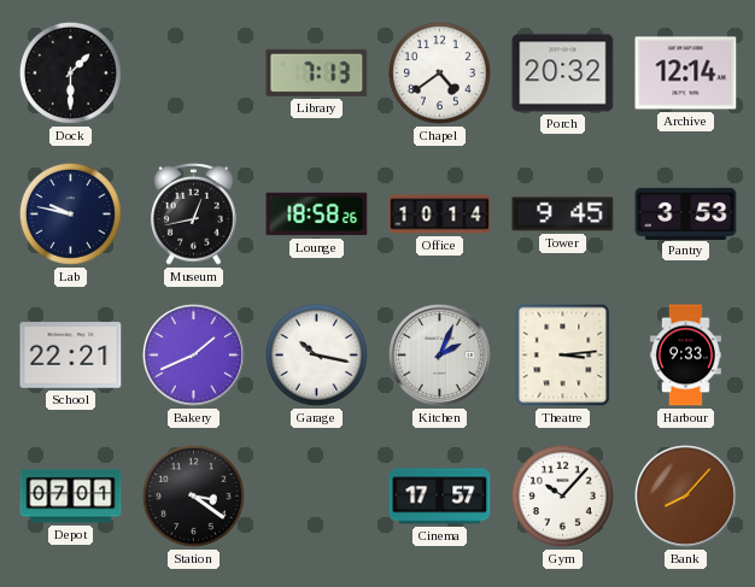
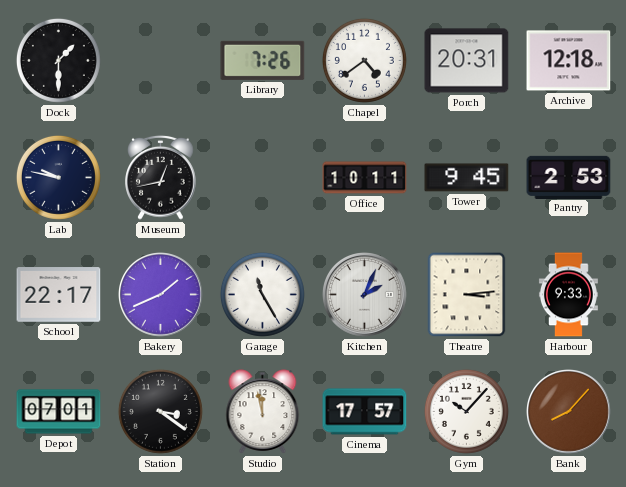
Library: 7:13 -> 7:26 (263, 60)
Porch: 20:32 -> 20:31 (467, 61)
Archive: 12:14 -> 12:18 (569, 61)
Lounge: 18:58 -> none (317, 215)
Office: 10:14 -> 10:11 (365, 178)
Pantry: 3:53 -> 2:53 (569, 177)
School: 22:21 -> 22:17 (59, 295)
Garage: 10:17 -> 11:25 (262, 294)
Studio: none -> 11:58 (263, 412)
